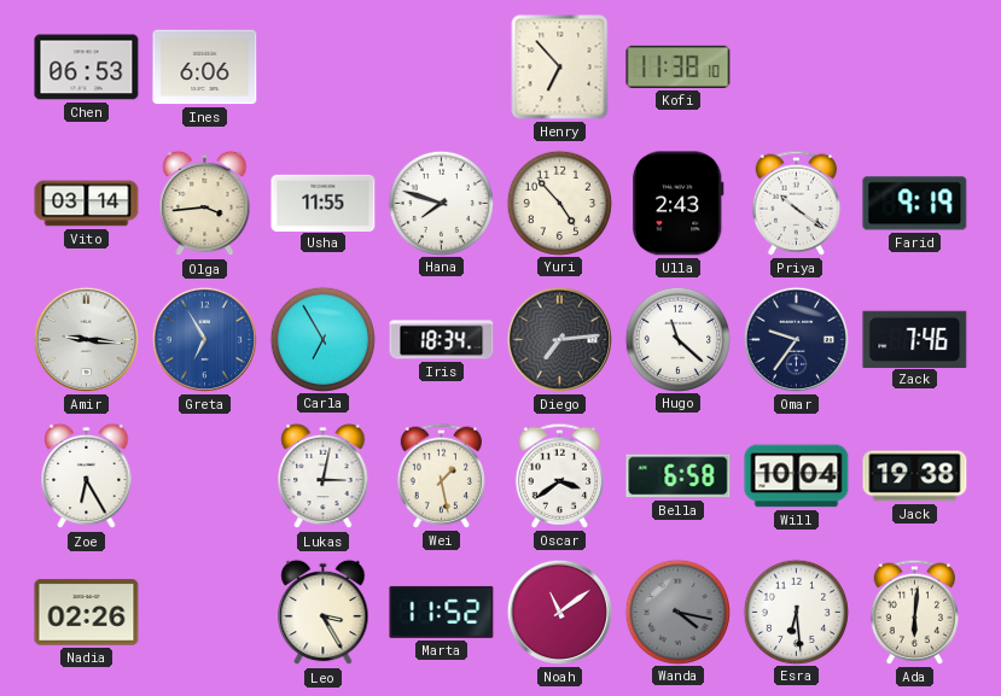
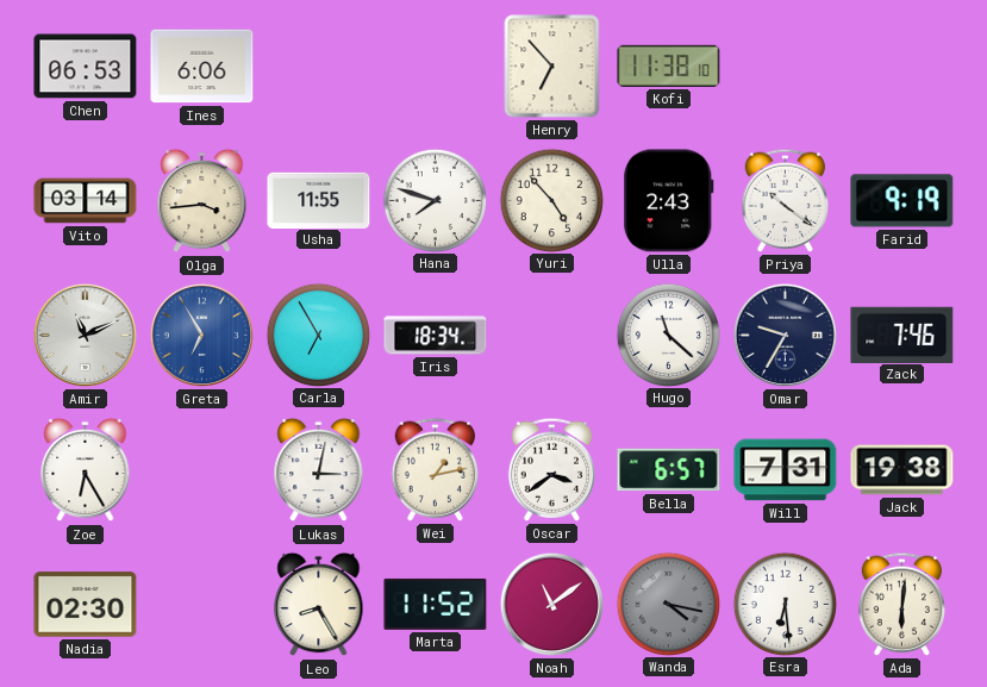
Amir: 9:16 -> 11:11 (85, 335)
Diego: 7:14 -> none (559, 339)
Omar: 9:36 -> 9:35 (785, 335)
Wei: 1:28 -> 1:13 (435, 469)
Bella: 6:58 -> 6:57 (669, 470)
Will: 10:04 -> 7:31 (786, 470)
Nadia: 02:26 -> 02:30 (86, 605)
Leo: 3:25 -> 8:25 (319, 605)
